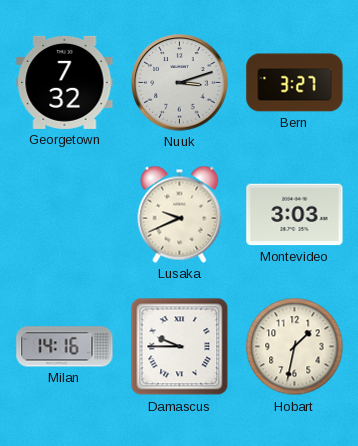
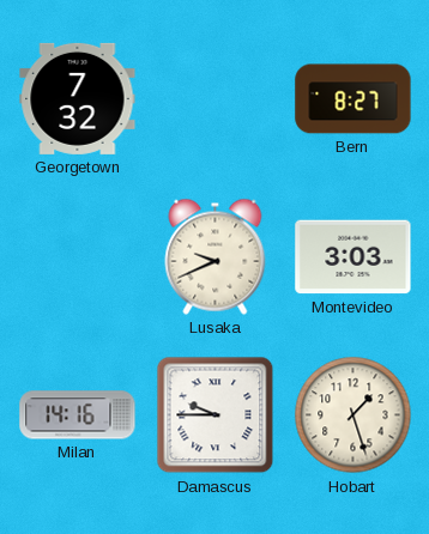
Nuuk: 3:12 -> none (180, 83)
Bern: 3:27 -> 8:27 (354, 99)
Hobart: 1:32 -> 1:27 (354, 415)
